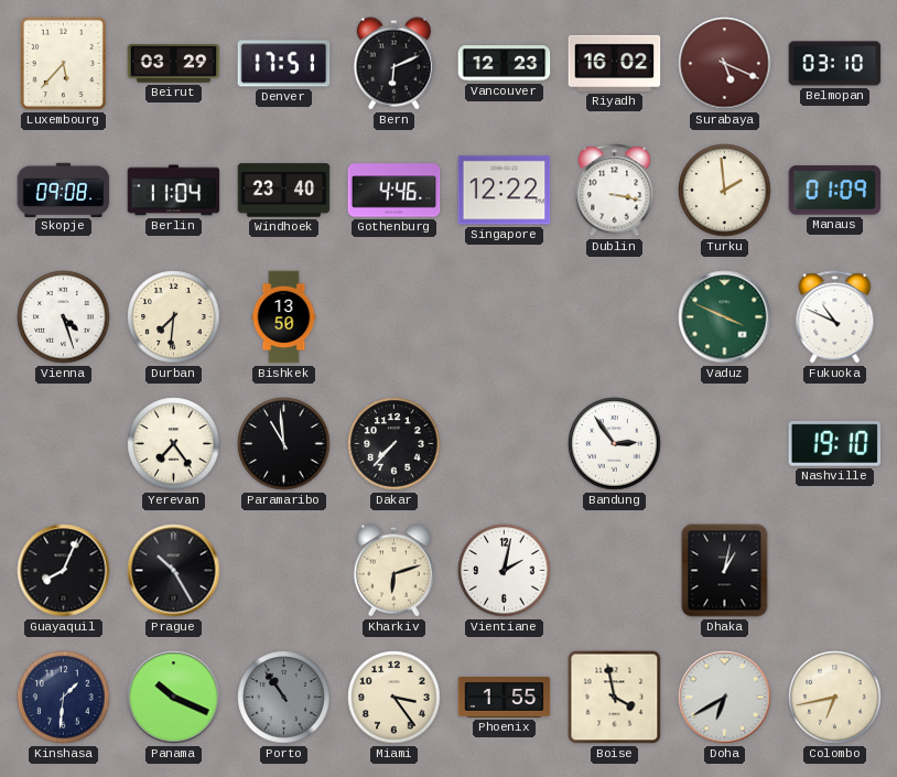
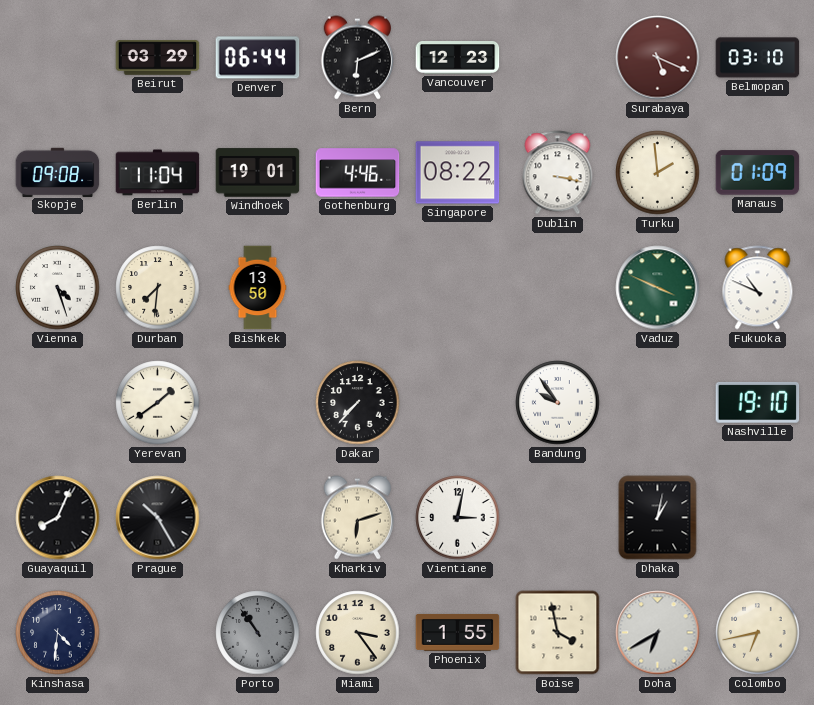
Luxembourg: 5:37 -> none (63, 63)
Denver: 17:51 -> 06:44 (258, 58)
Riyadh: 16:02 -> none (615, 63)
Windhoek: 23:40 -> 19:01 (258, 173)
Singapore: 12:22 -> 08:22 (458, 173)
Yerevan: 7:24 -> 1:39 (158, 403)
Paramaribo: 10:59 -> none (284, 444)
Bandung: 2:54 -> 9:54 (558, 403)
Vientiane: 2:02 -> 3:02 (458, 518)
Kinshasa: 1:31 -> 4:31 (58, 633)
Panama: 10:19 -> none (174, 698)
